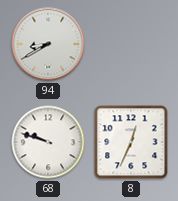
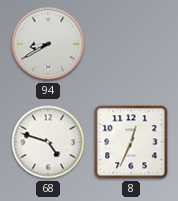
68: 9:48 -> 4:48 (48, 142)
